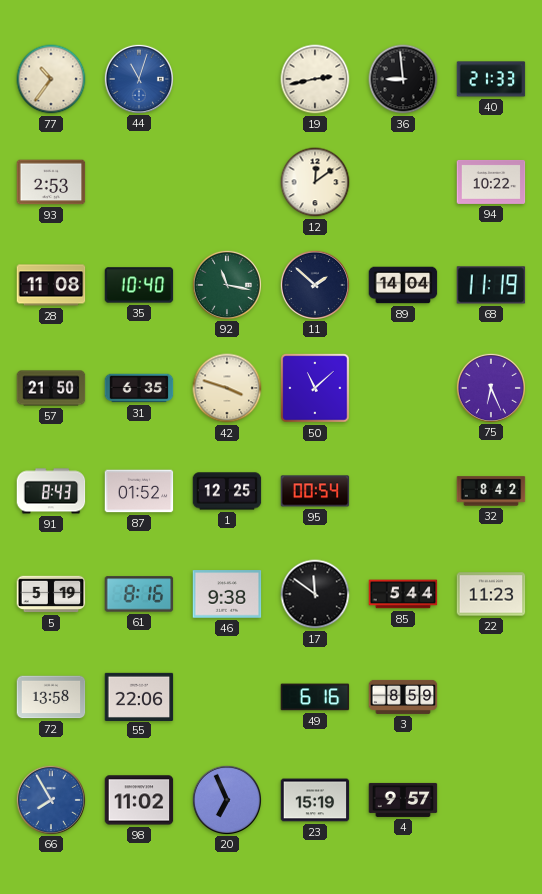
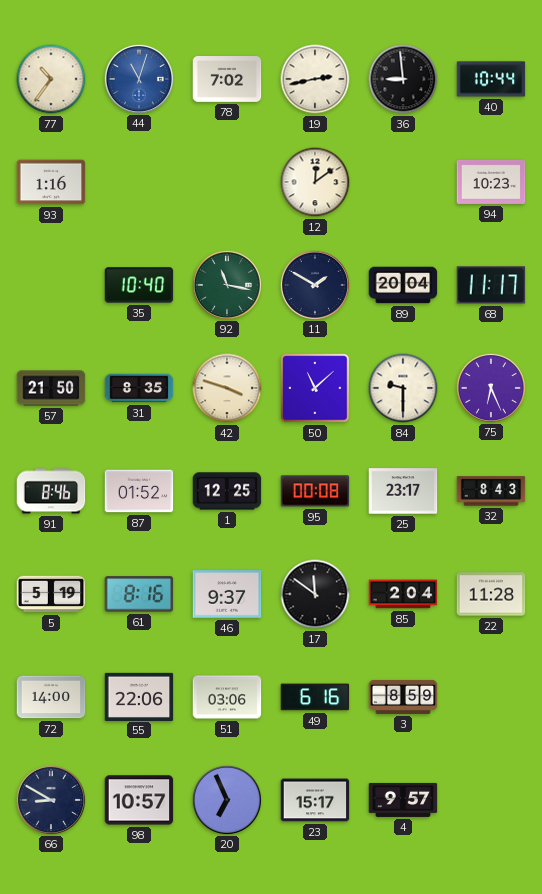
78: none -> 7:02 (227, 80)
40: 21:33 -> 10:44 (491, 79)
93: 2:53 -> 1:16 (51, 182)
94: 10:22 -> 10:23 (491, 182)
28: 11:08 -> none (51, 285)
11: 1:52 -> 1:50 (314, 284)
89: 14:04 -> 20:04 (403, 285)
68: 11:19 -> 11:17 (491, 285)
31: 6:35 -> 8:35 (139, 388)
84: none -> 9:30 (403, 388)
91: 8:43 -> 8:46 (51, 491)
95: 00:54 -> 00:08 (315, 491)
25: none -> 23:17 (403, 491)
32: 8:42 -> 8:43 (491, 491)
46: 9:38 -> 9:37 (227, 594)
85: 5:44 -> 2:04 (403, 594)
22: 11:23 -> 11:28 (491, 594)
72: 13:58 -> 14:00 (51, 697)
51: none -> 03:06 (227, 697)
66: 7:55 -> 8:50 (50, 799)
66 dial: blue -> navy (50, 799)
98: 11:02 -> 10:57 (139, 800)
23: 15:19 -> 15:17 (315, 800)
